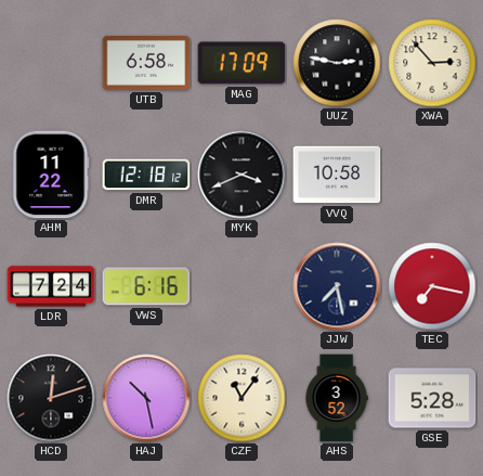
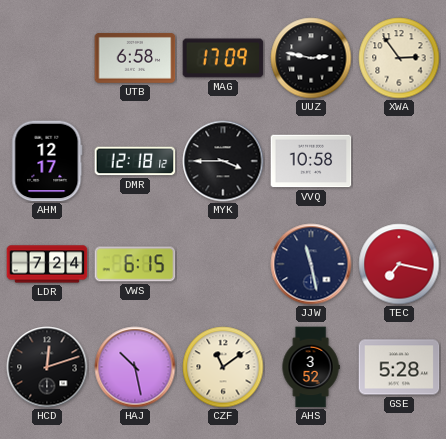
XWA: 2:53 -> 2:54 (399, 58)
AHM: 11:22 -> 12:17 (47, 161)
MYK: 3:41 -> 3:45 (223, 161)
VWS: 6:16 -> 6:15 (135, 264)
JJW: 7:28 -> 11:28 (311, 264)
CZF: 11:06 -> 11:09 (223, 367)
